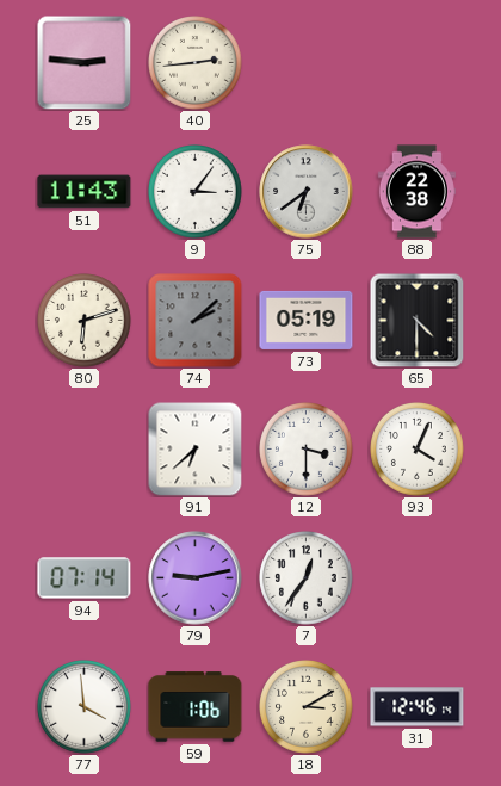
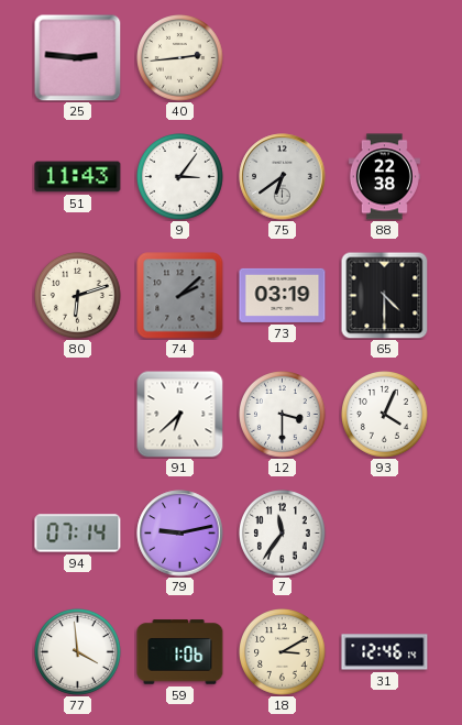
73: 05:19 -> 03:19 (283, 295)
7: 12:36 -> 11:36 (283, 534)
